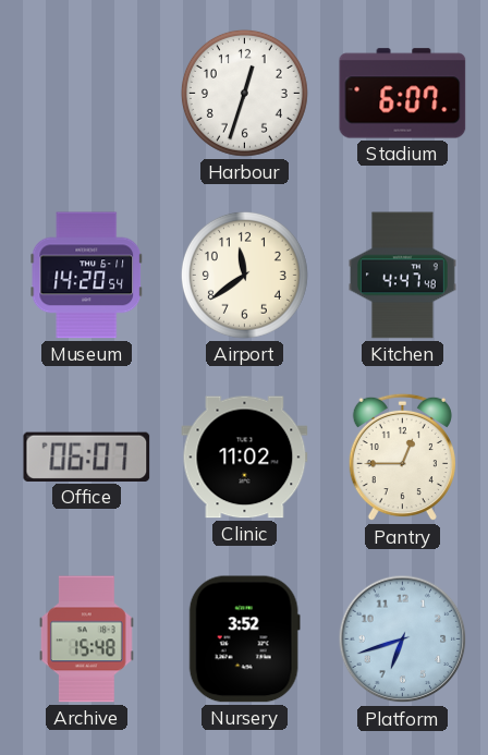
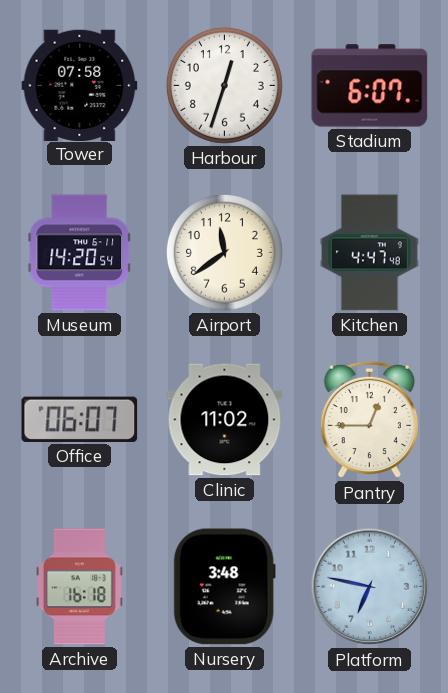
Tower: none -> 07:58 (80, 85)
Archive: 15:48 -> 16:18 (79, 587)
Nursery: 3:52 -> 3:48 (224, 587)
Platform: 6:42 -> 6:47 (370, 587)
